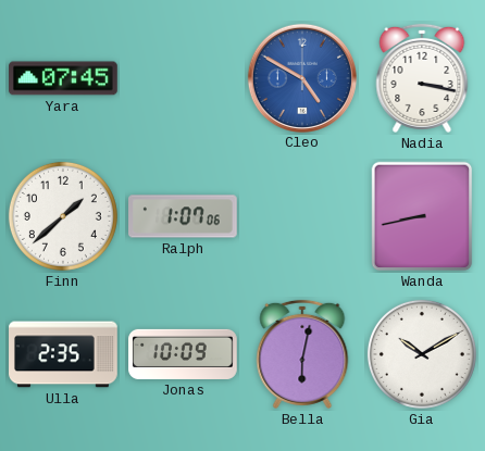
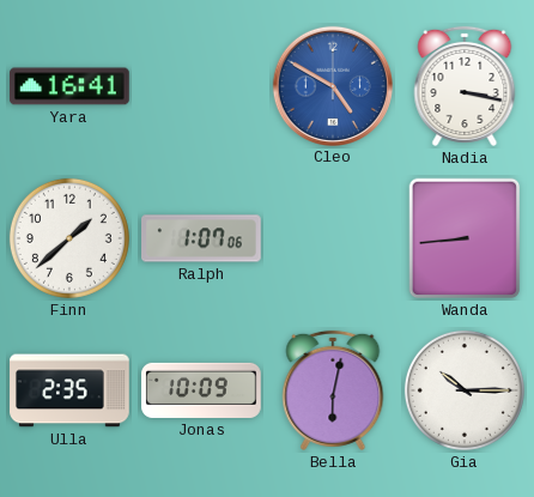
Yara: 07:45 -> 16:41 (69, 86)
Wanda: 8:43 -> 8:44 (465, 238)
Gia: 10:10 -> 10:15 (465, 390)
